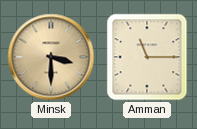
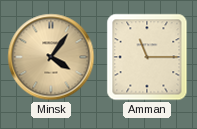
Minsk: 3:30 -> 4:06 (51, 57)
